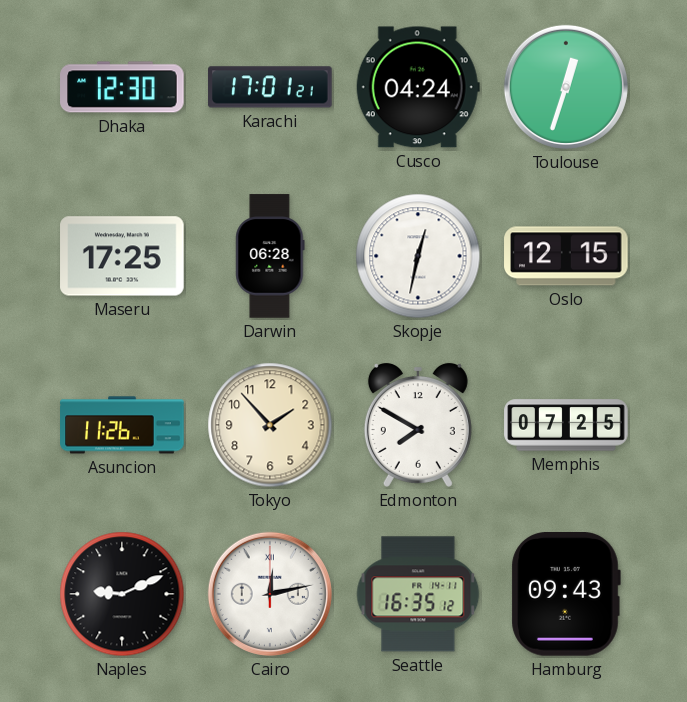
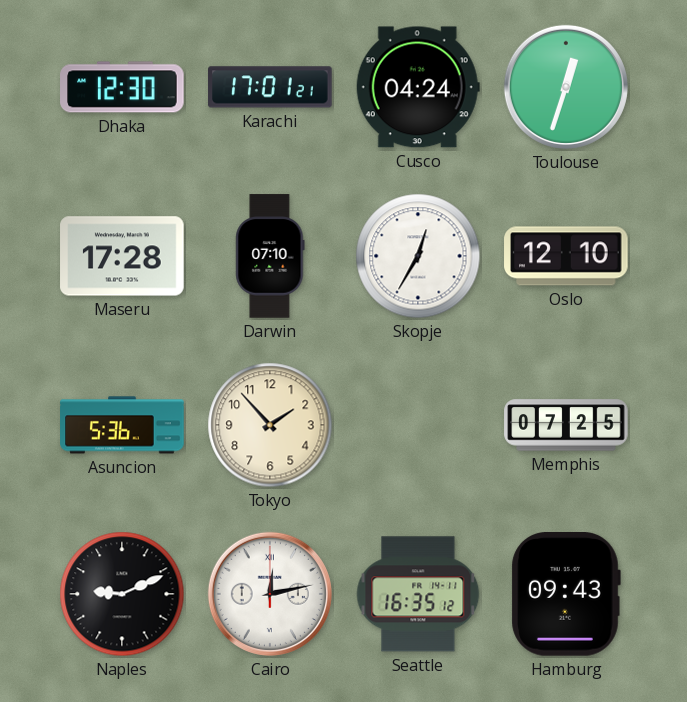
Maseru: 17:25 -> 17:28 (122, 256)
Darwin: 06:28 -> 07:10 (270, 256)
Skopje: 12:32 -> 12:35 (418, 256)
Oslo: 12:15 -> 12:10 (566, 256)
Asuncion: 11:26 -> 5:36 (122, 425)
Edmonton: 7:50 -> none (418, 425)
